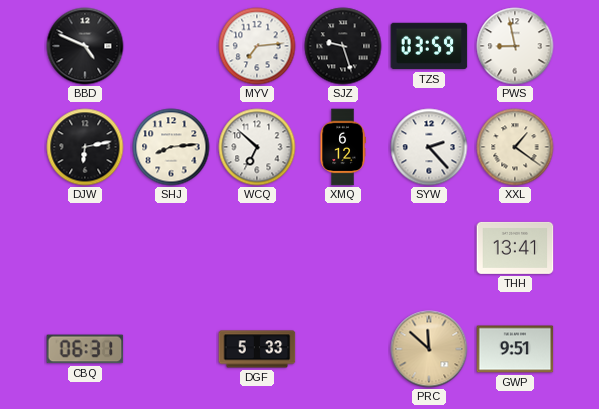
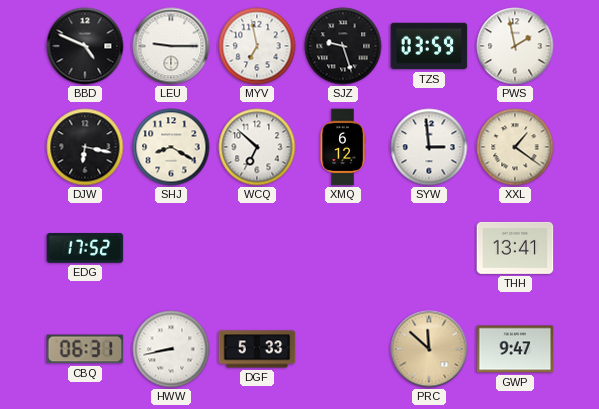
LEU: none -> 9:15 (171, 46)
MYV: 7:14 -> 6:58 (257, 46)
PWS: 8:58 -> 1:58 (515, 46)
DJW: 6:13 -> 6:17 (85, 147)
SHJ: 8:14 -> 8:20 (171, 147)
SYW: 2:23 -> 2:59 (429, 147)
EDG: none -> 17:52 (85, 248)
HWW: none -> 8:43 (171, 349)
GWP: 9:51 -> 9:47 (515, 349)
